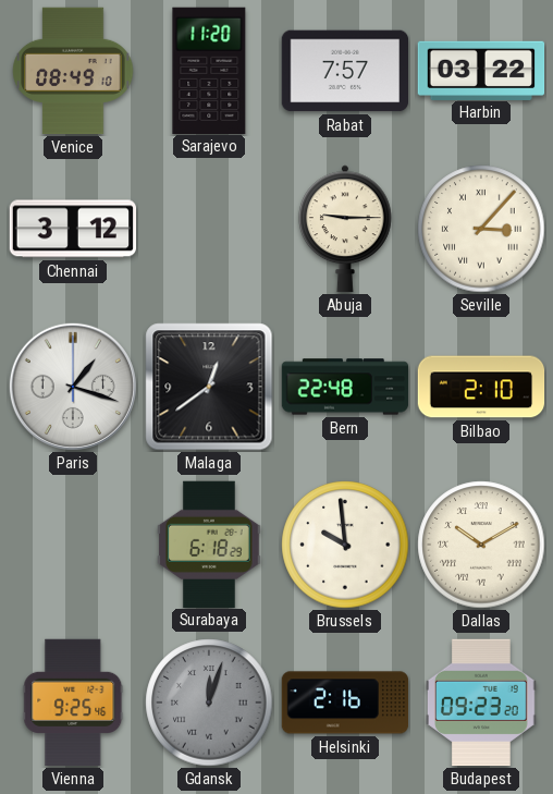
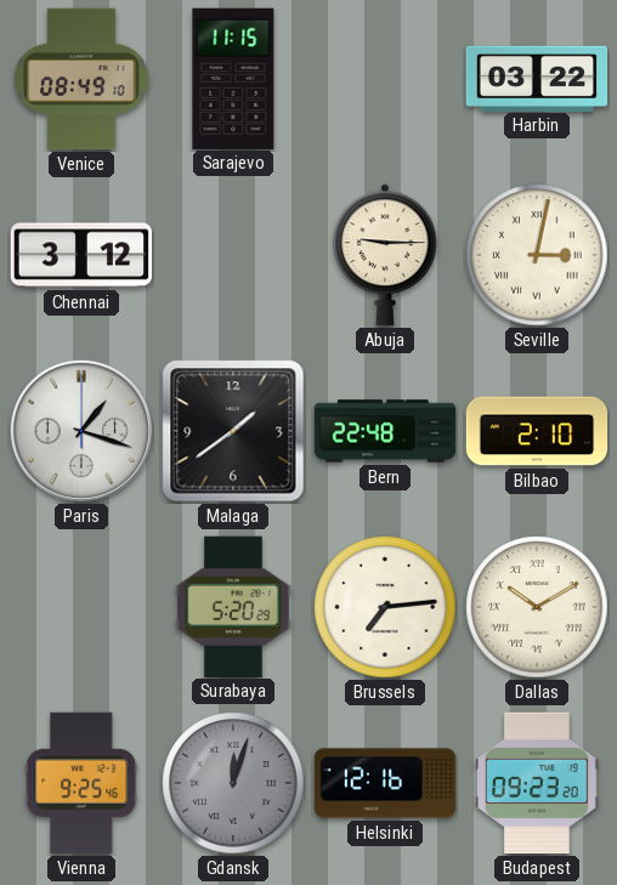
Sarajevo: 11:20 -> 11:15 (233, 78)
Rabat: 7:57 -> none (345, 71)
Seville: 3:07 -> 3:02 (537, 255)
Malaga: 12:39 -> 1:39 (233, 431)
Surabaya: 6:18 -> 5:20 (234, 606)
Brussels: 9:59 -> 7:14 (385, 607)
Helsinki: 2:16 -> 12:16 (385, 783)
